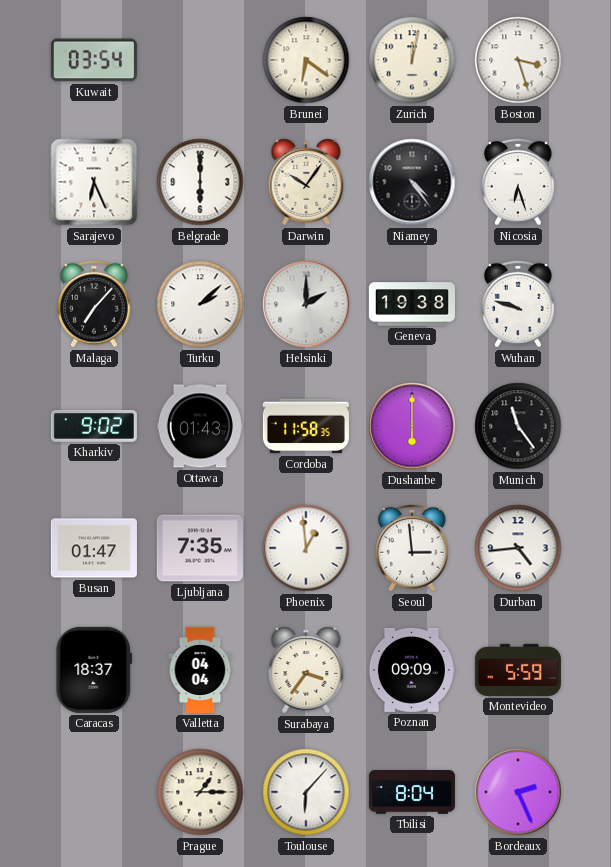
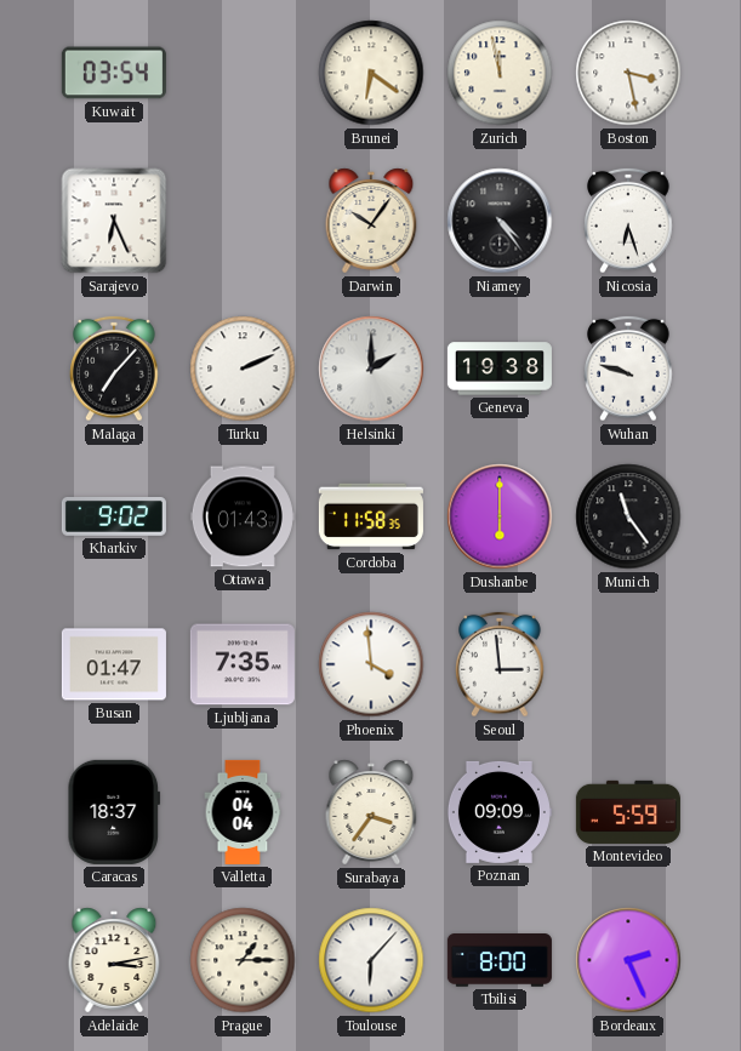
Zurich: 12:02 -> 11:58 (500, 73)
Boston: 3:27 -> 3:28 (628, 73)
Belgrade: 6:00 -> none (200, 182)
Turku: 2:08 -> 2:11 (243, 369)
Phoenix: 12:59 -> 3:59 (371, 664)
Durban: 4:44 -> none (518, 548)
Adelaide: none -> 3:13 (114, 960)
Tbilisi: 8:04 -> 8:00 (500, 960)
